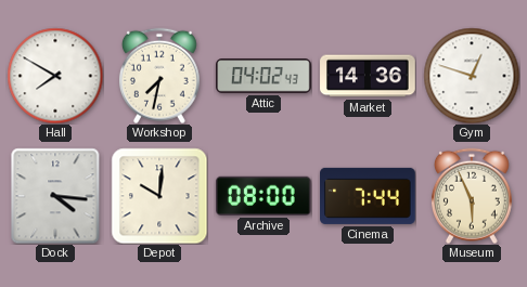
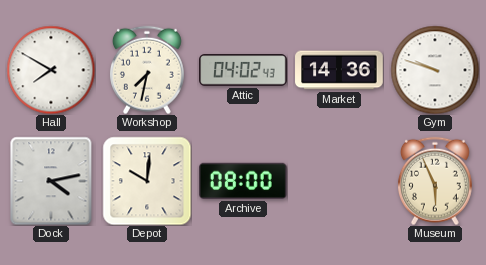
Gym: 12:48 -> 9:48 (435, 70)
Dock: 4:16 -> 4:13 (51, 181)
Cinema: 7:44 -> none (368, 196)
